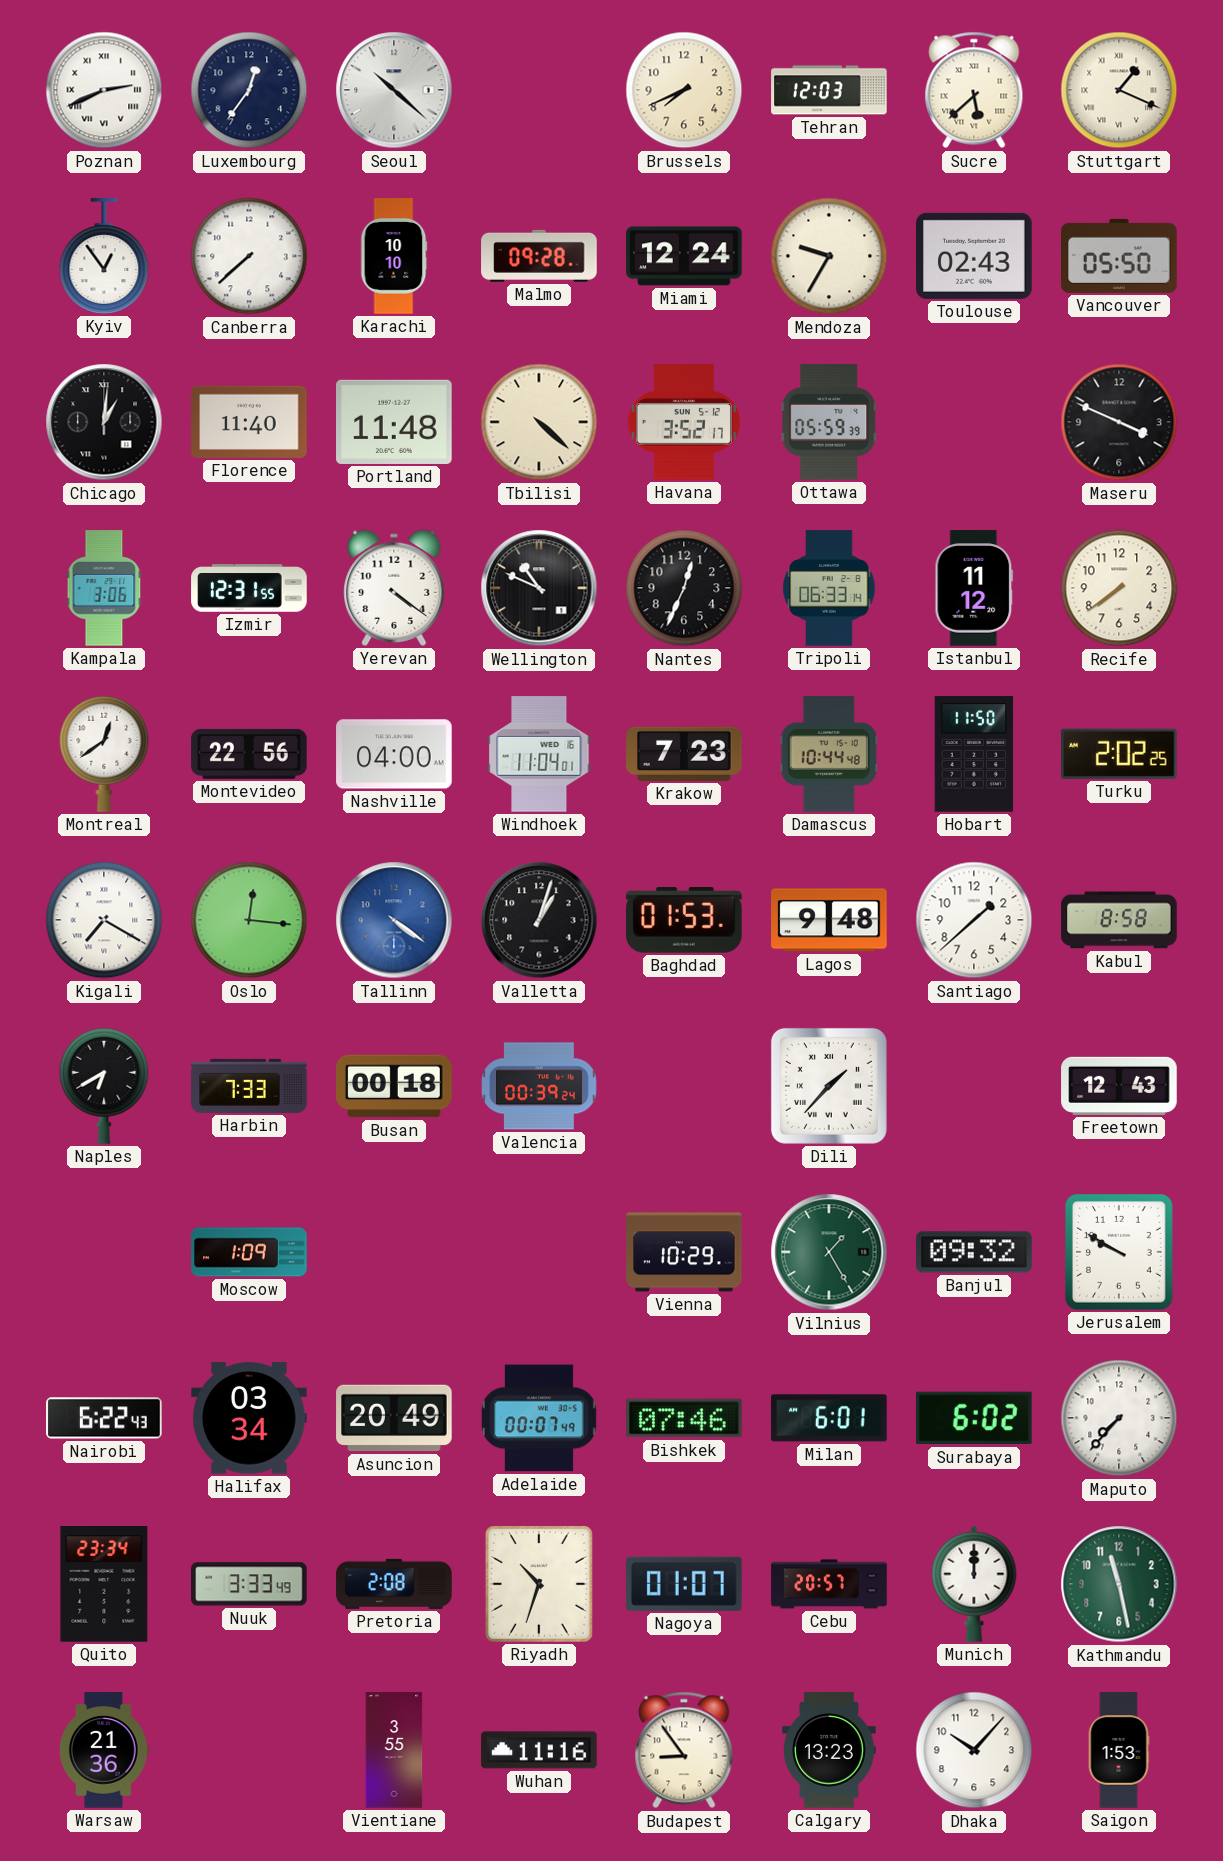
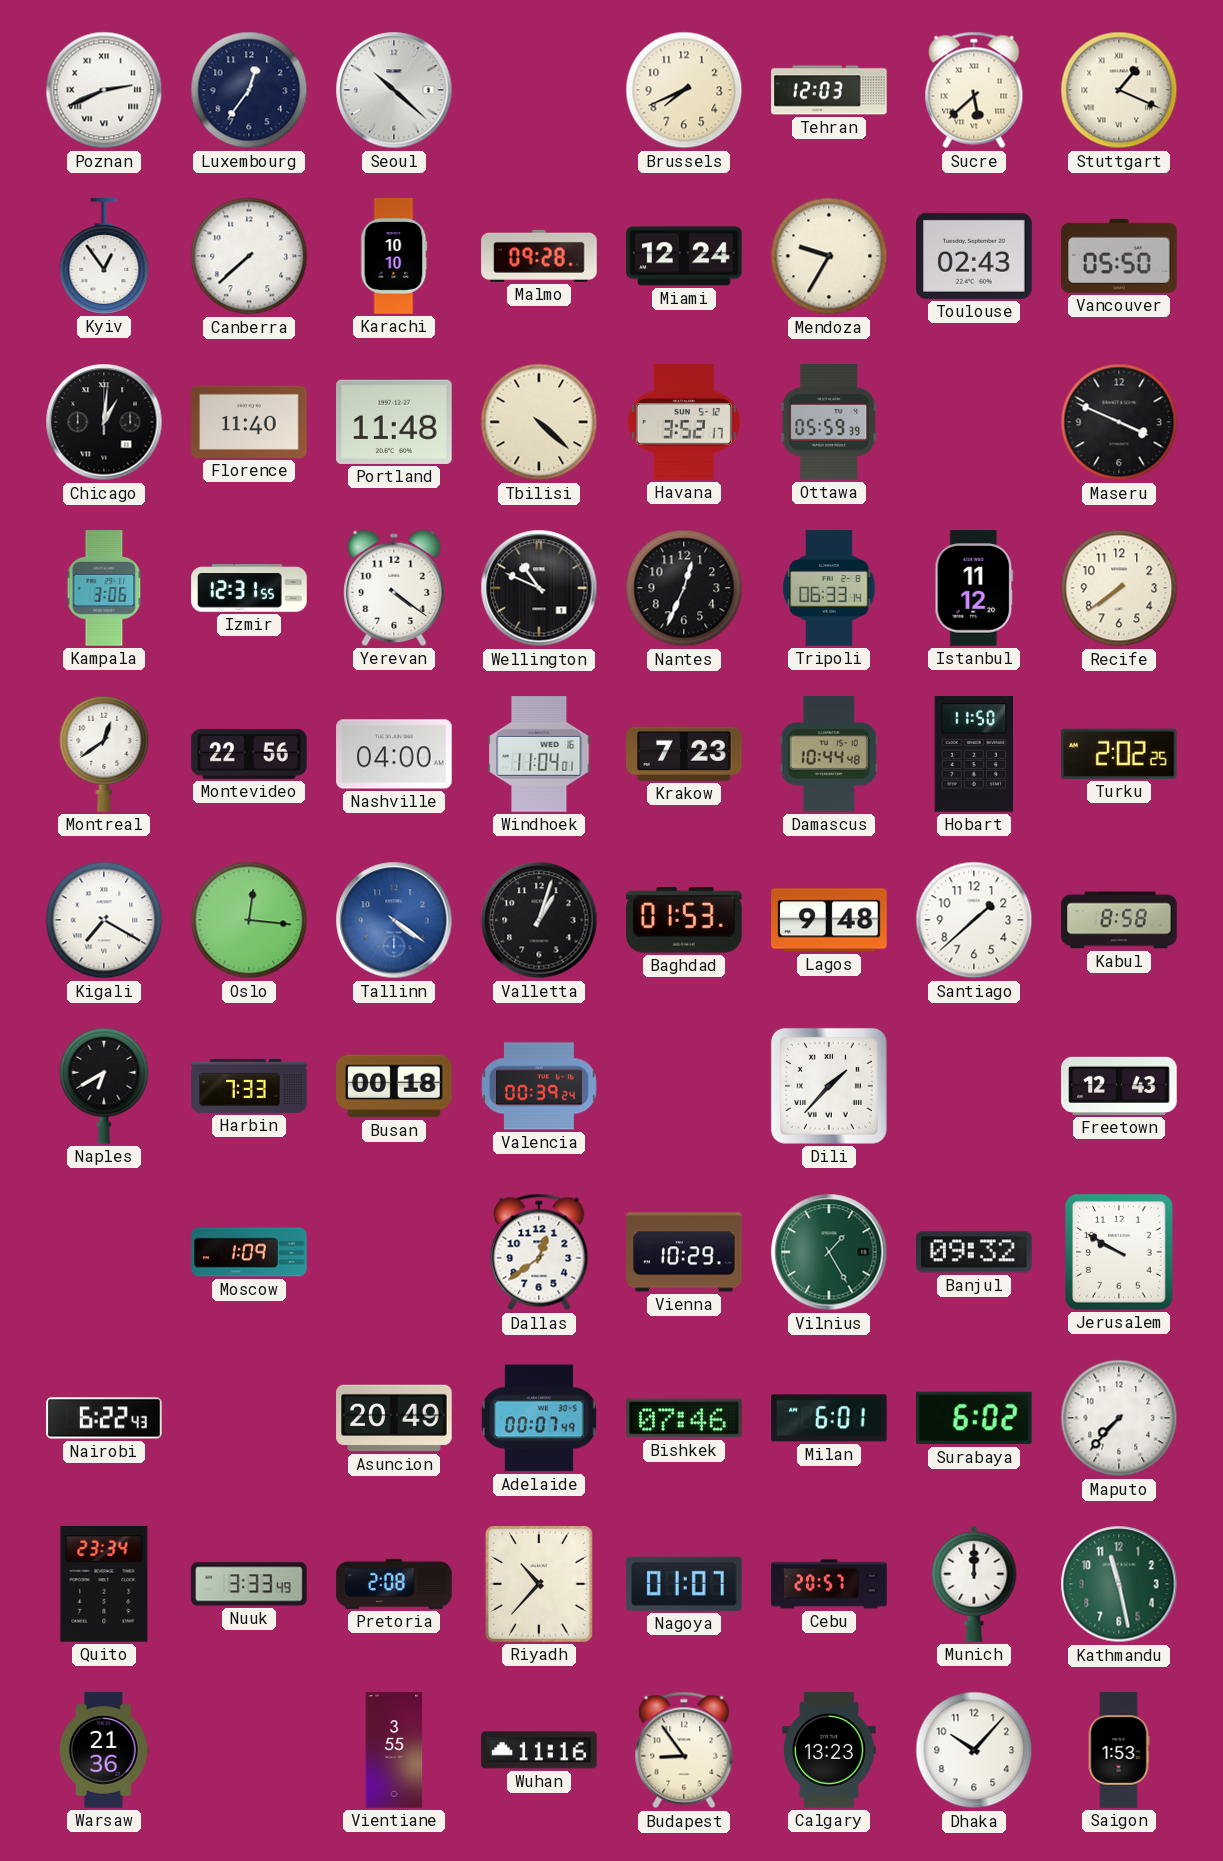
Dallas: none -> 12:39 (539, 1252)
Halifax: 03:34 -> none (249, 1418)
Riyadh: 10:33 -> 10:37 (539, 1584)
